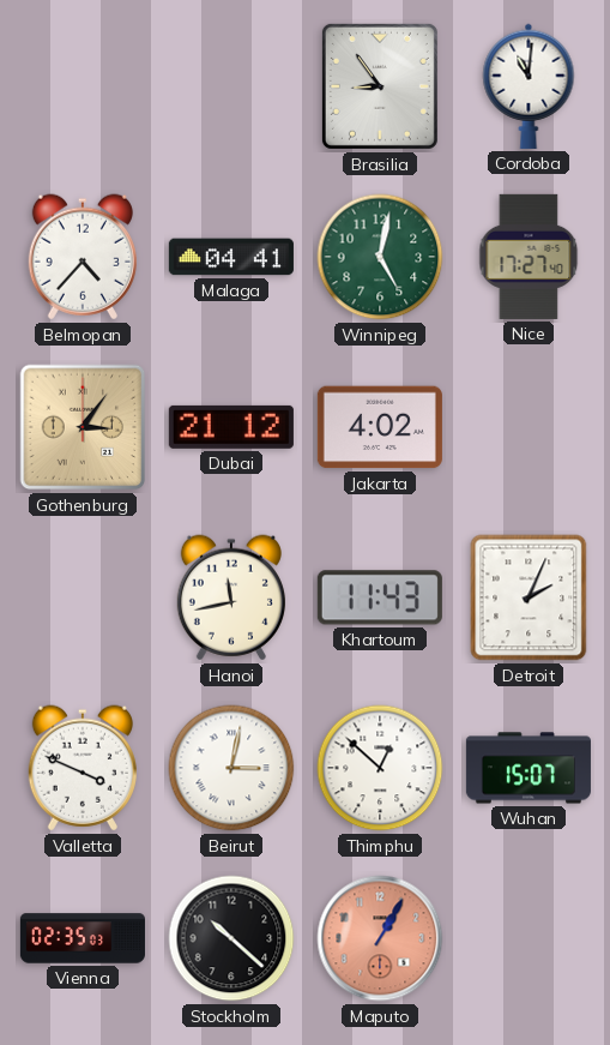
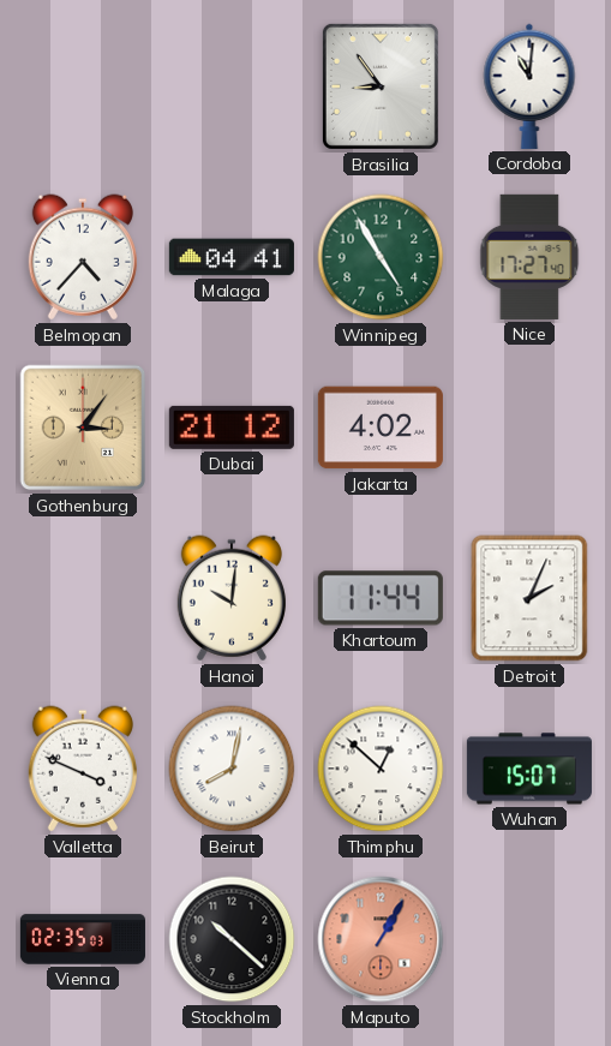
Winnipeg: 5:02 -> 4:55 (381, 257)
Hanoi: 11:43 -> 10:01 (232, 598)
Khartoum: 11:43 -> 11:44 (381, 598)
Beirut: 3:02 -> 8:02 (232, 769)
